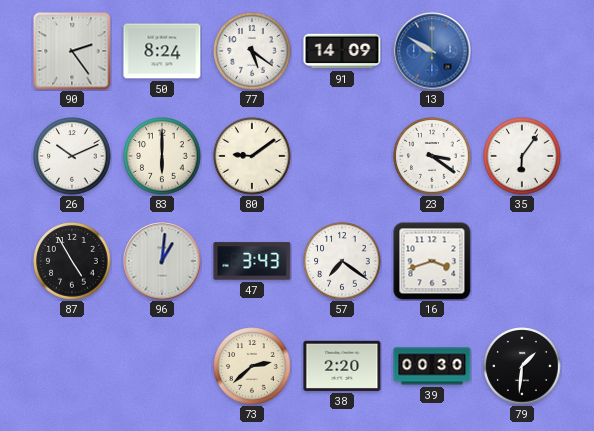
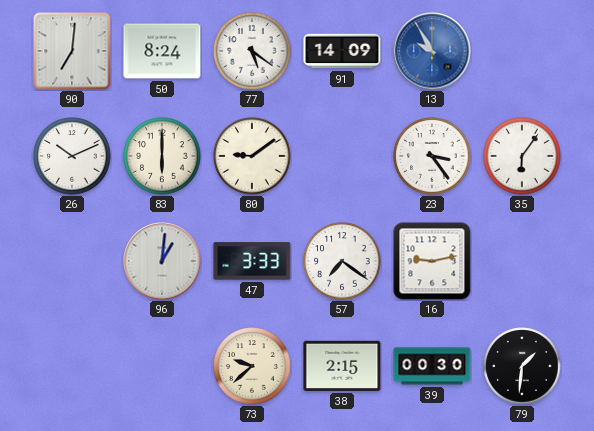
90: 2:24 -> 7:01 (72, 51)
13: 9:50 -> 9:55 (432, 51)
23: 3:21 -> 3:24 (432, 156)
87: 4:55 -> none (72, 261)
47: 3:43 -> 3:33 (252, 261)
16: 3:42 -> 9:13 (432, 261)
73: 2:38 -> 9:38 (252, 366)
38: 2:20 -> 2:15 (342, 366)
